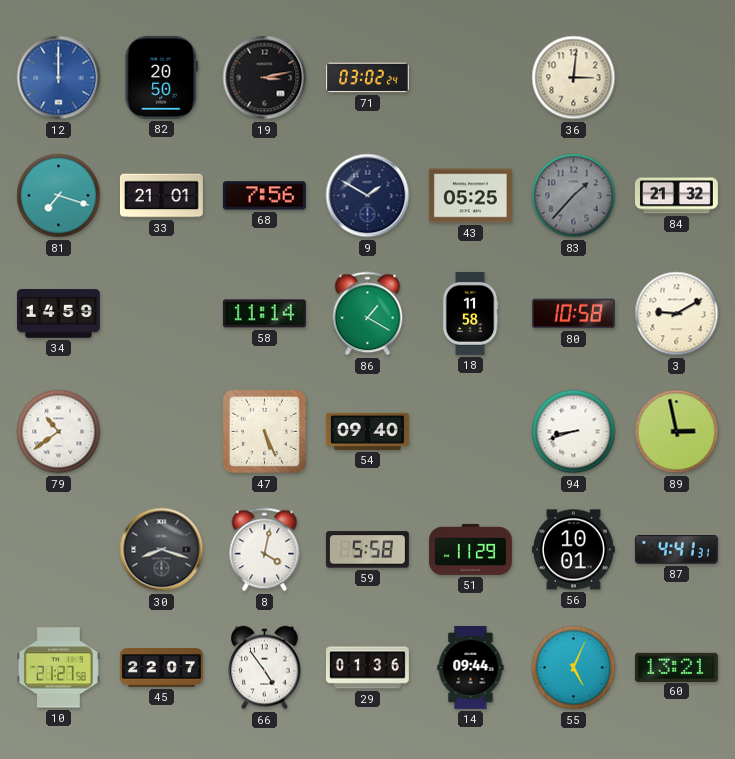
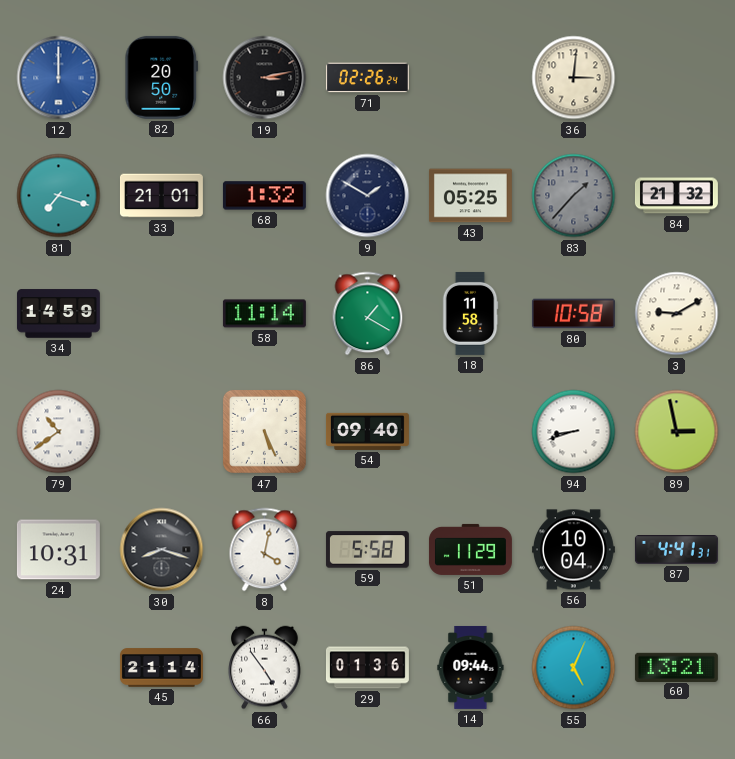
71: 03:02 -> 02:26 (367, 78)
68: 7:56 -> 1:32 (264, 196)
24: none -> 10:31 (58, 550)
56: 10:01 -> 10:04 (573, 550)
10: 21:27 -> none (58, 668)
45: 22:07 -> 21:14 (161, 668)
